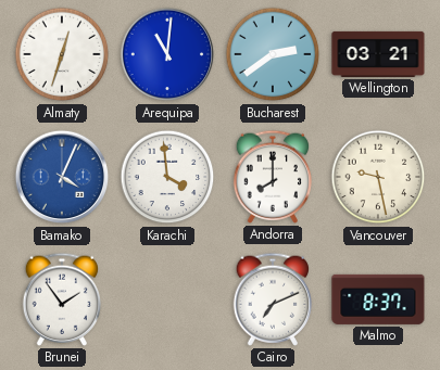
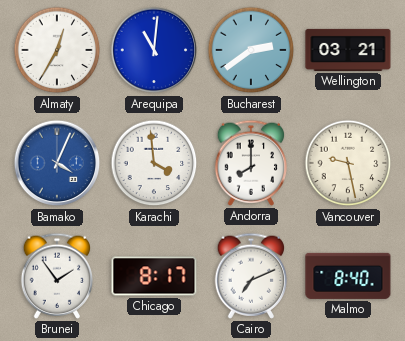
Almaty: 12:33 -> 12:35 (57, 50)
Chicago: none -> 8:17 (154, 276)
Malmo: 8:37 -> 8:40 (348, 276)
